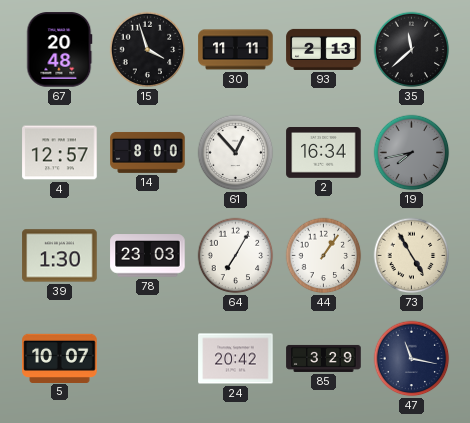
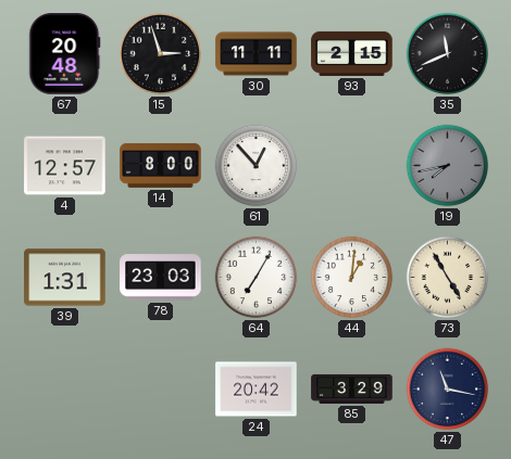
15: 3:57 -> 2:57 (161, 54)
93: 2:13 -> 2:15 (352, 53)
35: 11:38 -> 11:41 (448, 54)
2: 16:34 -> none (324, 153)
39: 1:30 -> 1:31 (65, 278)
44: 1:06 -> 1:01 (352, 278)
5: 10:07 -> none (60, 358)
